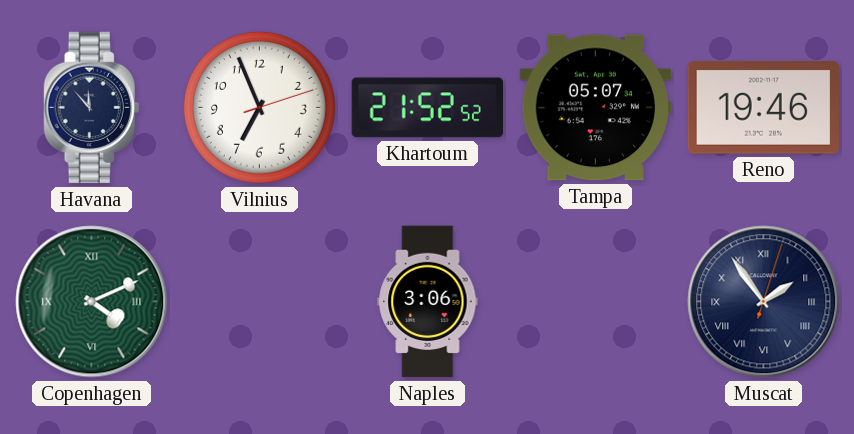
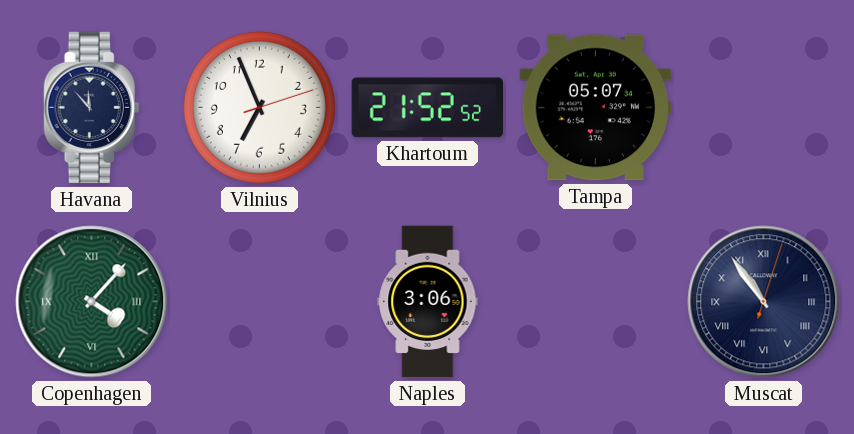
Reno: 19:46 -> none (763, 108)
Copenhagen: 4:11 -> 4:07 (92, 302)
Muscat: 1:54 -> 10:54 (764, 302)
